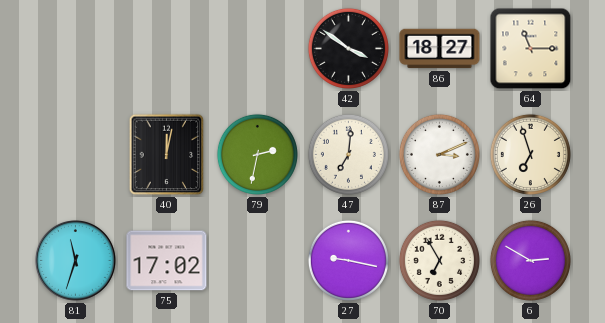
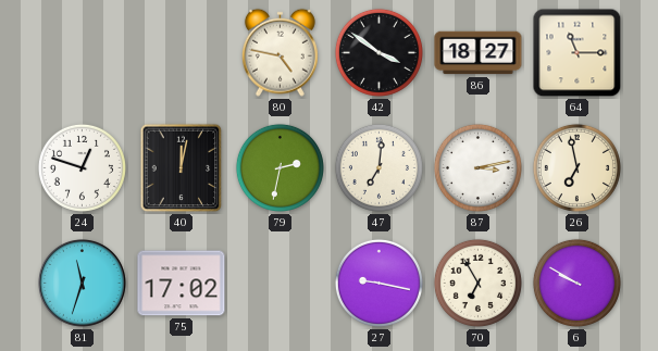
80: none -> 4:47 (280, 52)
24: none -> 12:48 (82, 167)
87: 3:11 -> 3:13 (477, 167)
26: 6:57 -> 6:58 (576, 167)
6: 2:50 -> 9:50 (576, 283)
